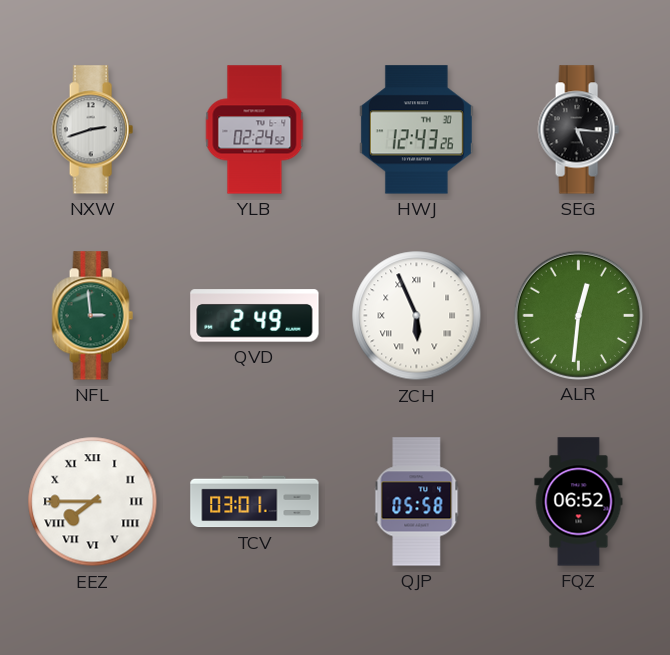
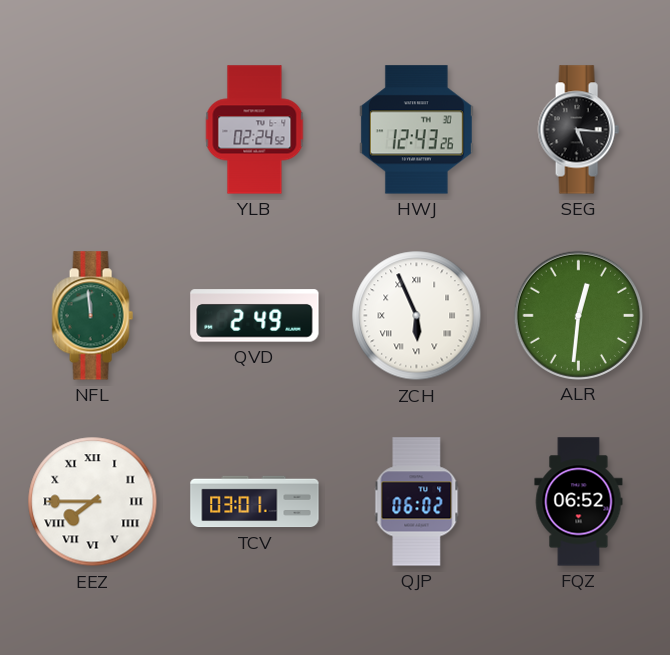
NXW: 2:42 -> none (92, 130)
NFL: 2:59 -> 11:59 (92, 316)
QJP: 05:58 -> 06:02 (417, 502)
